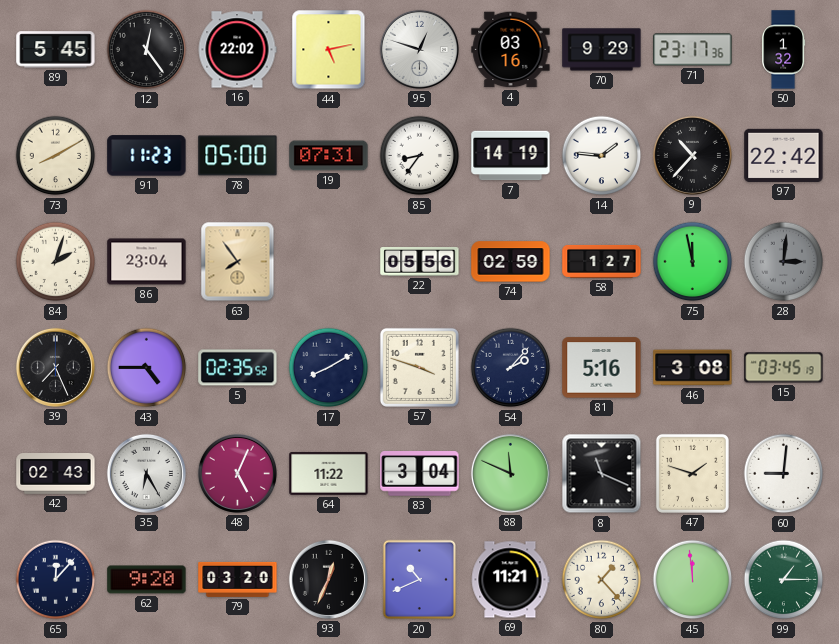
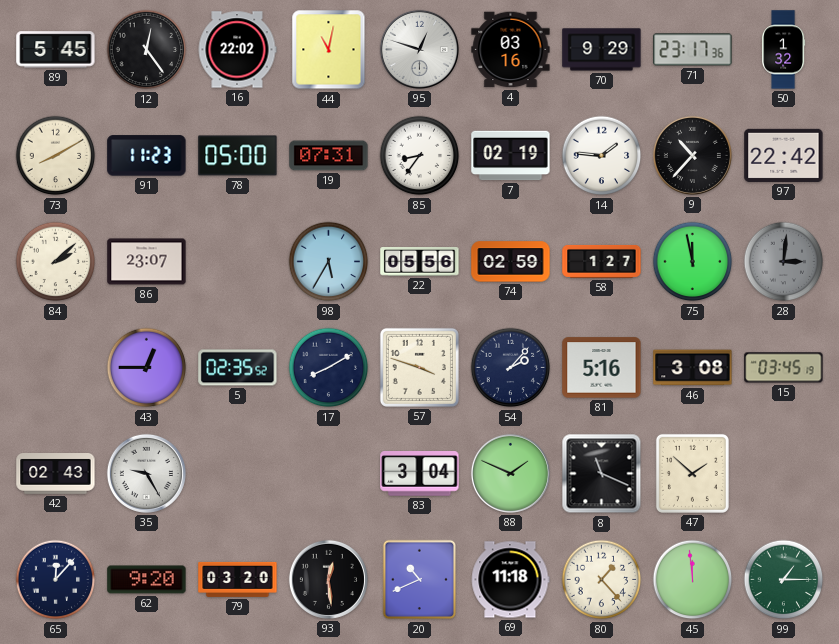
44: 5:13 -> 11:02 (329, 50)
7: 14:19 -> 02:19 (511, 156)
84: 2:03 -> 2:08 (56, 262)
86: 23:04 -> 23:07 (147, 262)
63: 7:54 -> none (238, 262)
98: none -> 5:35 (329, 262)
39: 7:26 -> none (55, 367)
43: 4:45 -> 12:45 (147, 368)
35: 6:25 -> 9:25 (146, 473)
48: 5:04 -> none (237, 473)
64: 11:22 -> none (329, 473)
88: 11:49 -> 1:49 (510, 473)
47: 1:48 -> 1:52 (692, 473)
60: 9:01 -> none (784, 474)
93: 12:34 -> 12:29 (328, 579)
69: 11:21 -> 11:18 (510, 580)
